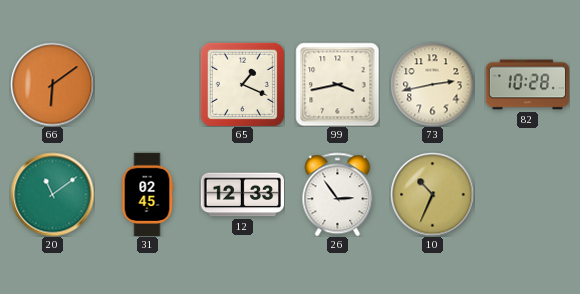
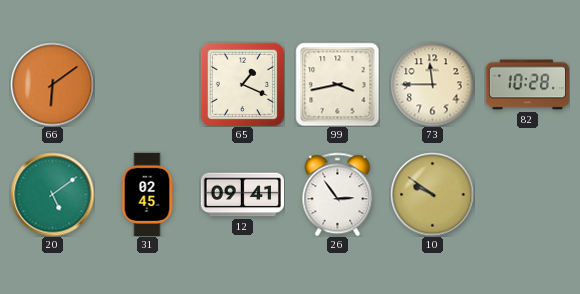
73: 2:43 -> 11:45 (432, 84)
20: 11:09 -> 5:09 (52, 194)
12: 12:33 -> 09:41 (242, 195)
10: 10:34 -> 9:51 (432, 194)
